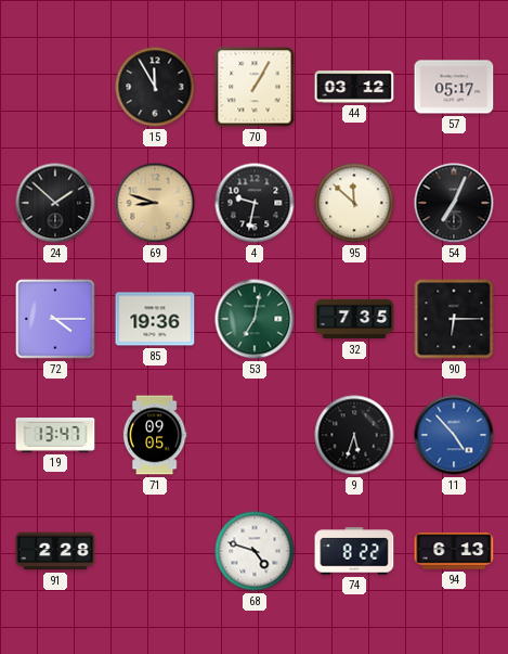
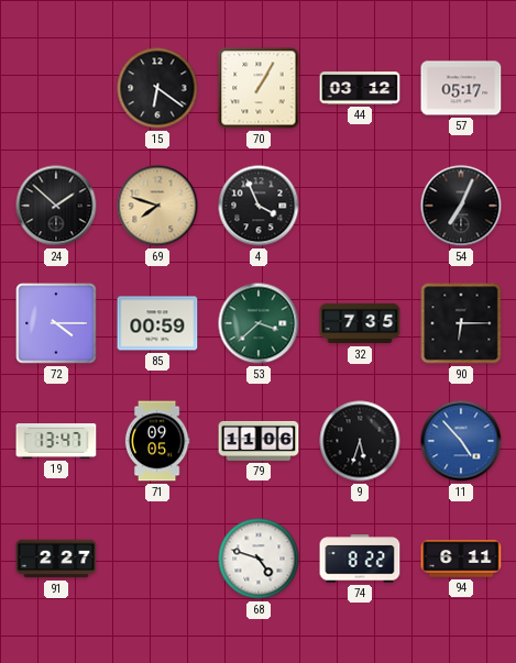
15: 11:55 -> 6:21 (157, 88)
69: 8:48 -> 7:48 (157, 206)
4: 9:32 -> 3:56 (259, 206)
95: 11:52 -> none (354, 203)
85: 19:36 -> 00:59 (157, 323)
53: 7:02 -> 3:38 (259, 323)
79: none -> 11:06 (259, 441)
91: 2:28 -> 2:27 (56, 559)
94: 6:13 -> 6:11 (461, 559)
